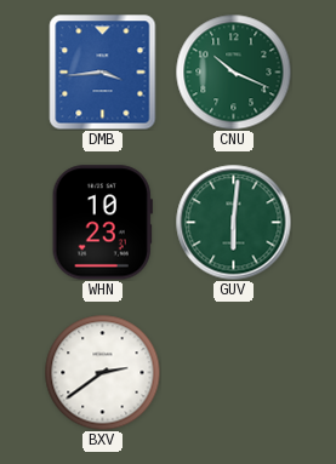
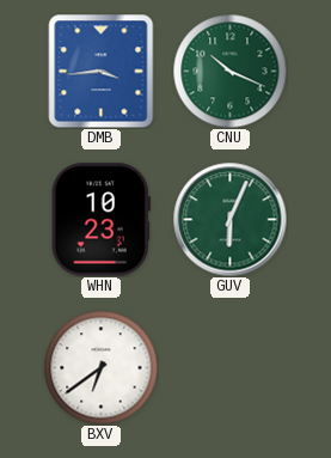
GUV: 6:01 -> 6:04 (229, 219)
BXV: 2:39 -> 6:39 (100, 367)
